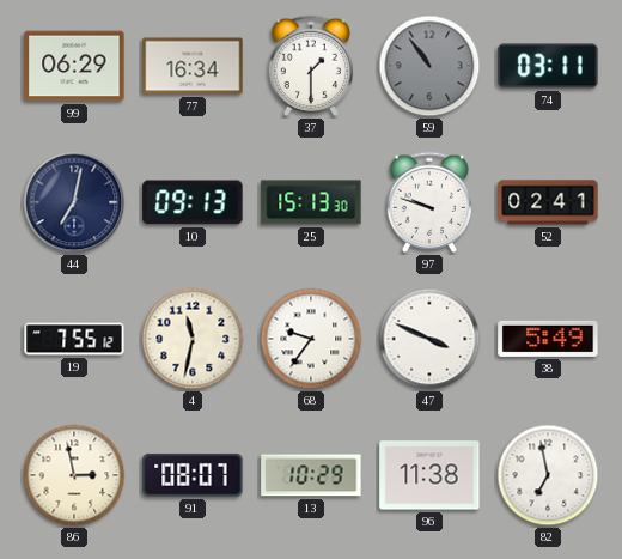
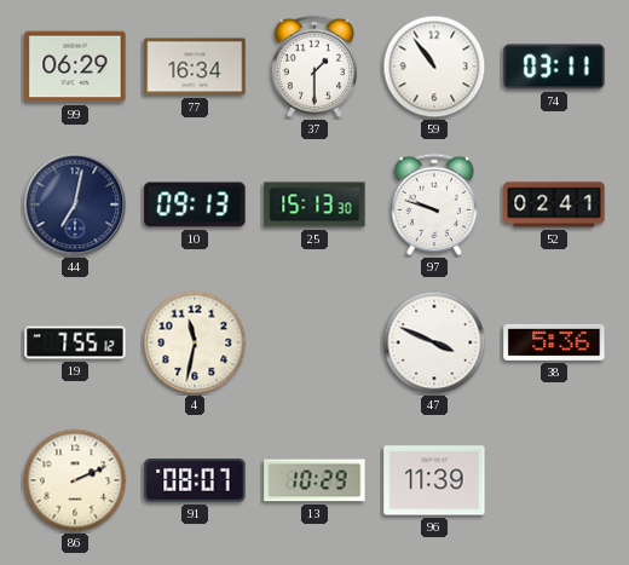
59 dial: grey -> white (434, 67)
68: 9:36 -> none (311, 339)
38: 5:49 -> 5:36 (554, 342)
86: 2:58 -> 2:11 (75, 480)
96: 11:38 -> 11:39 (434, 480)
82: 6:58 -> none (548, 475)
